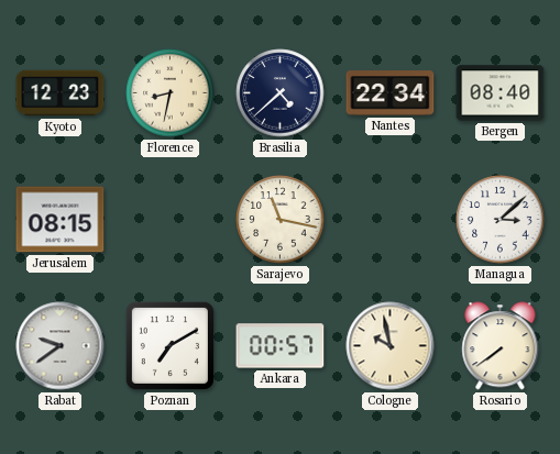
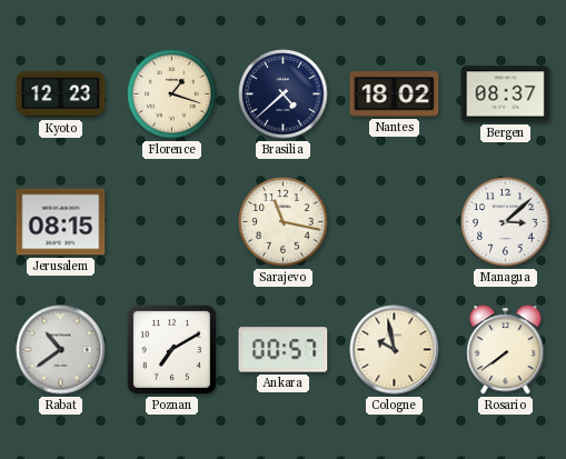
Florence: 8:32 -> 1:18 (172, 94)
Nantes: 22:34 -> 18:02 (395, 94)
Bergen: 08:40 -> 08:37 (506, 94)
Rabat: 9:39 -> 10:39 (61, 350)
